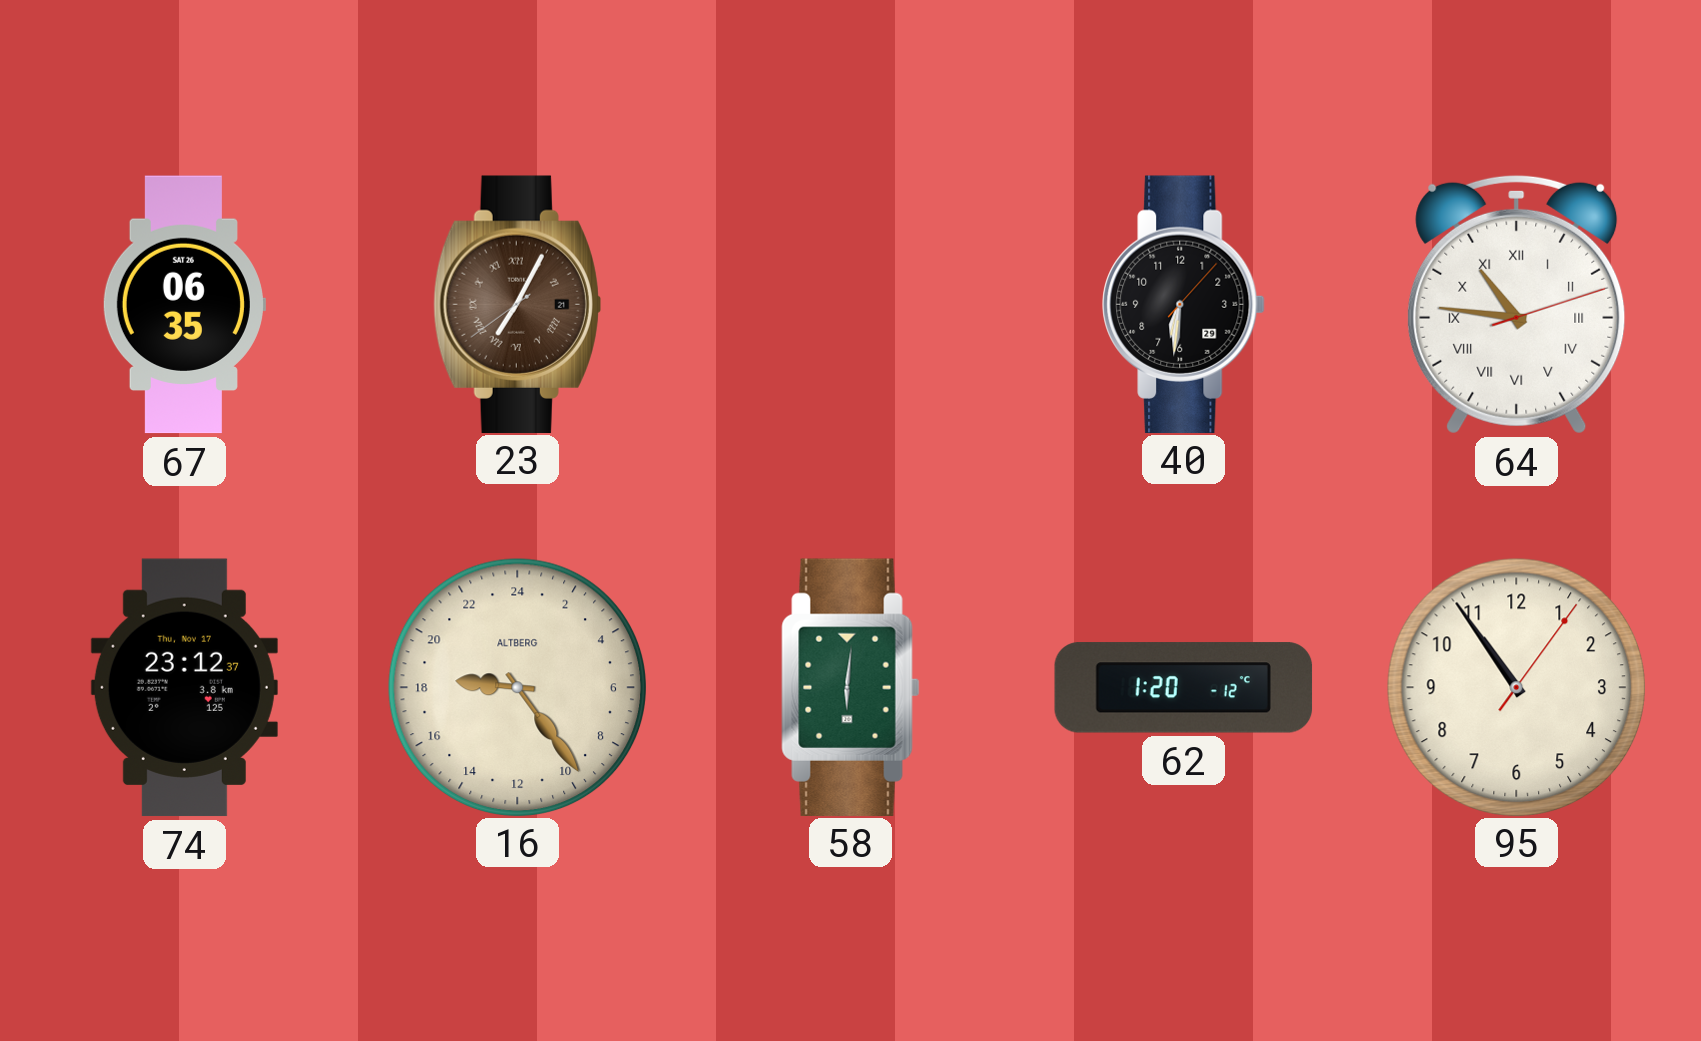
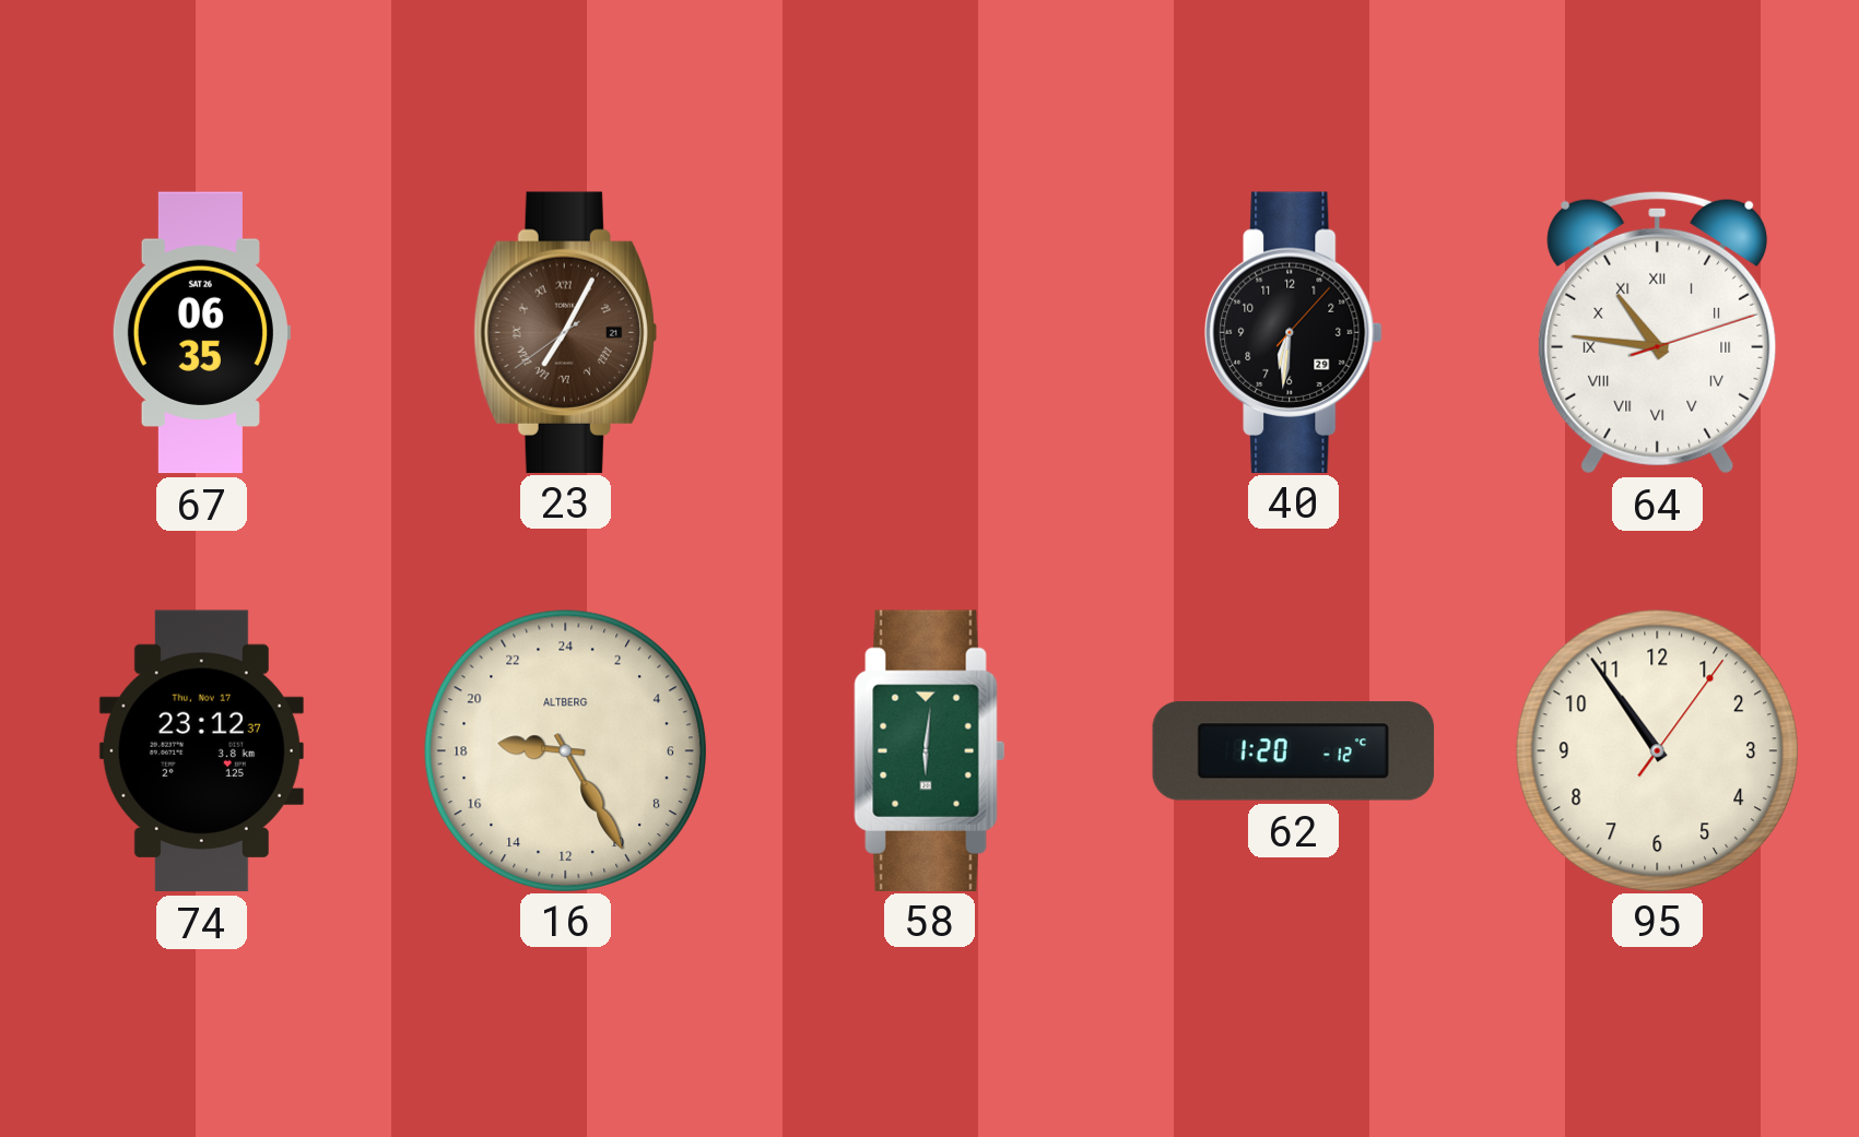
16: 18:24 -> 18:25 (565, 750)
